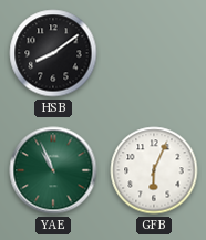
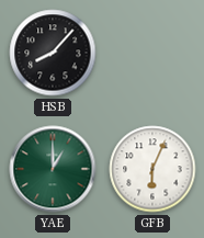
HSB: 8:09 -> 8:07 (53, 53)
YAE: 10:56 -> 1:00 (53, 169)
